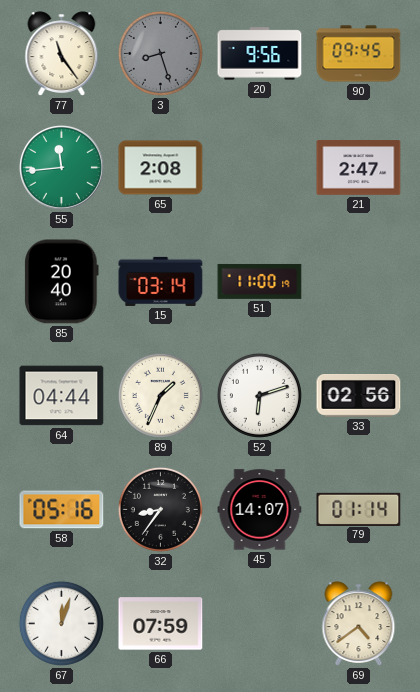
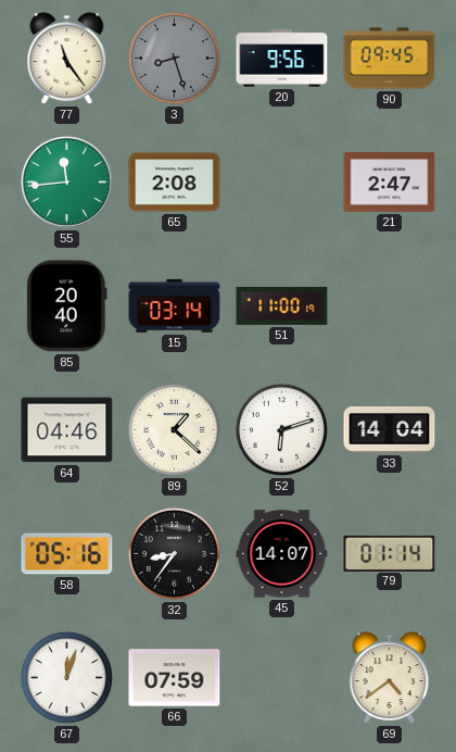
64: 04:44 -> 04:46 (67, 430)
89: 1:34 -> 1:22 (174, 429)
33: 02:56 -> 14:04 (390, 430)
